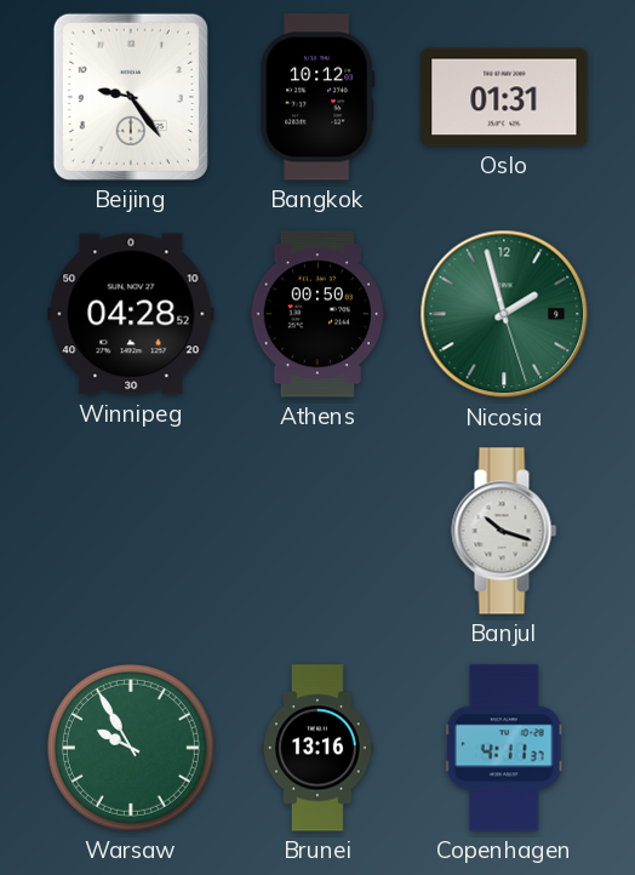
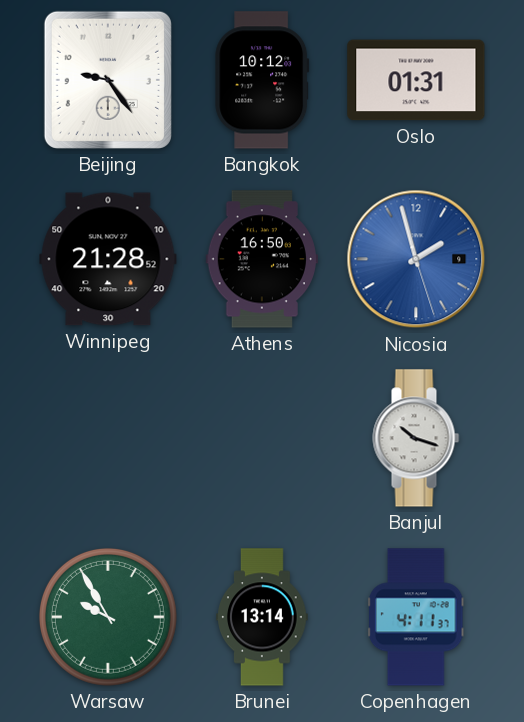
Winnipeg: 04:28 -> 21:28 (108, 259)
Athens: 00:50 -> 16:50 (261, 259)
Nicosia dial: green -> blue (416, 259)
Brunei: 13:16 -> 13:14 (262, 617)
